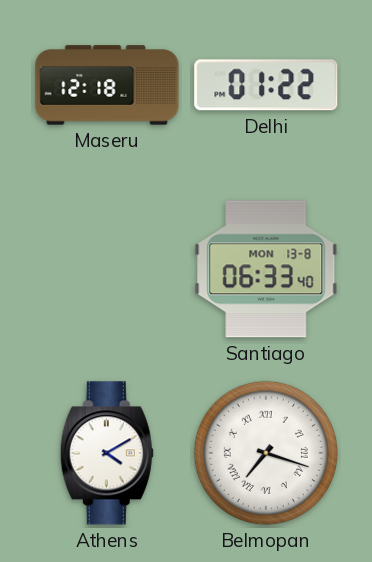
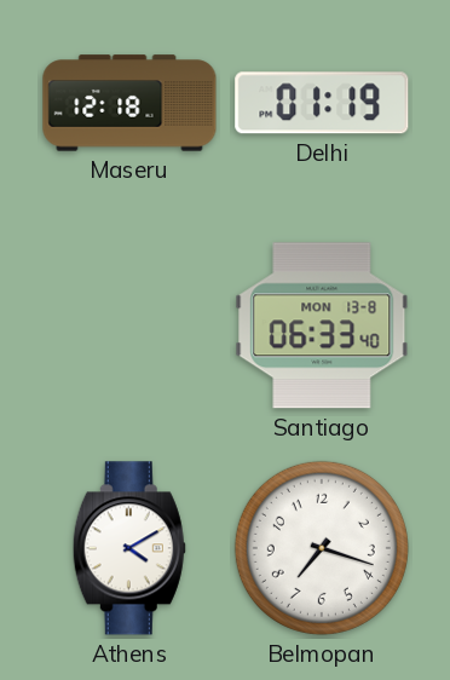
Delhi: 01:22 -> 01:19 (322, 103)
Belmopan numerals: Roman -> Arabic (322, 548)
